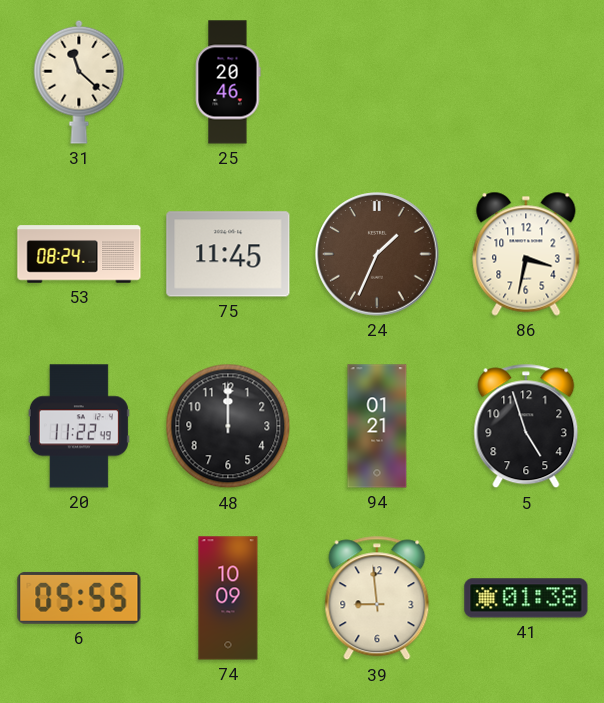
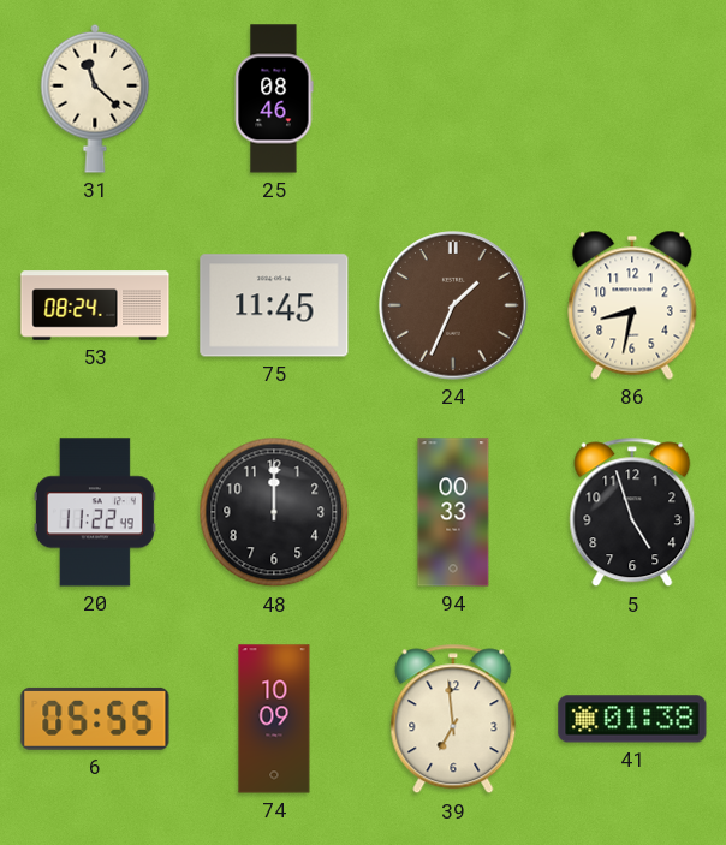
25: 20:46 -> 08:46 (274, 99)
86: 3:32 -> 8:32 (632, 305)
94: 01:21 -> 00:33 (453, 512)
39: 8:59 -> 6:59 (453, 719)
